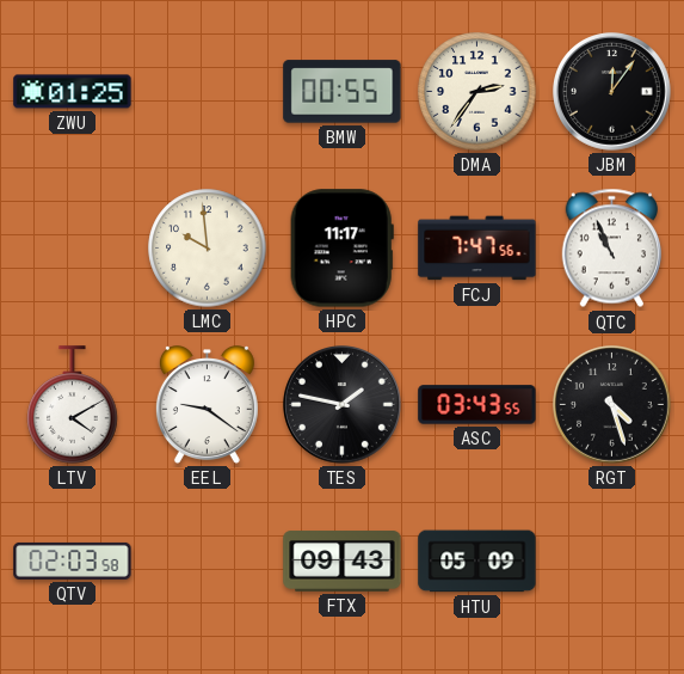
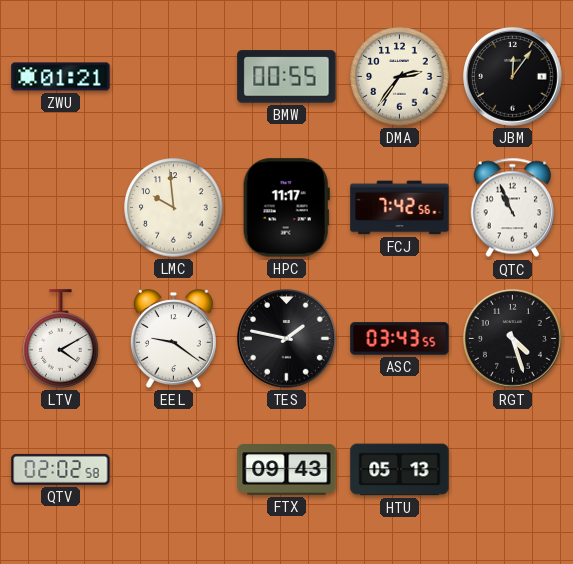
ZWU: 01:25 -> 01:21 (61, 77)
FCJ: 7:47 -> 7:42 (400, 208)
QTV: 02:03 -> 02:02 (61, 469)
HTU: 05:09 -> 05:13 (400, 470)
